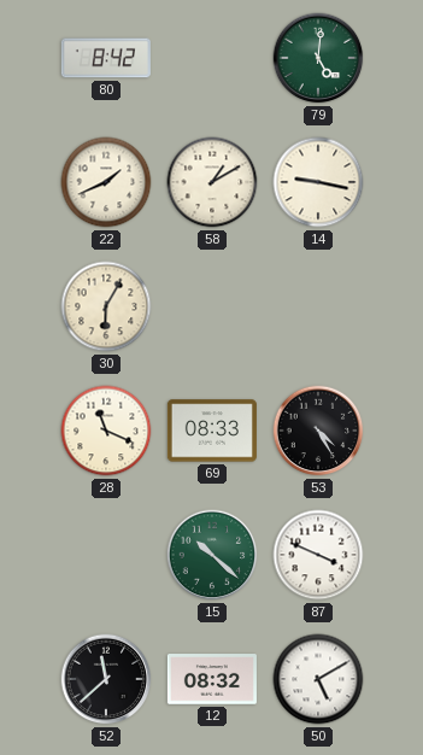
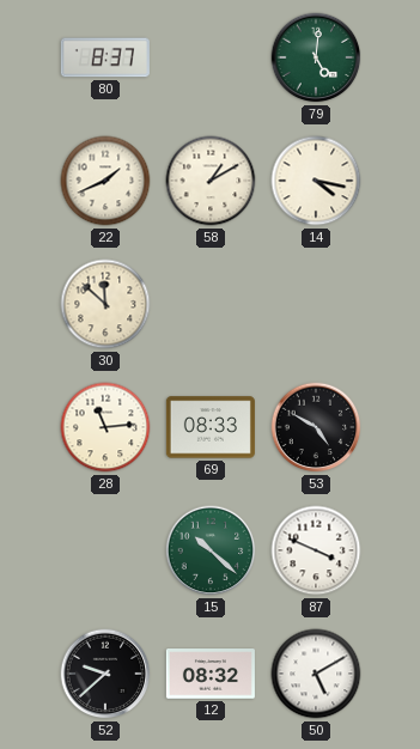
80: 8:42 -> 8:37 (105, 57)
14: 9:17 -> 4:17 (316, 181)
30: 6:05 -> 11:52 (105, 304)
28: 11:19 -> 11:14 (105, 427)
53: 4:25 -> 4:50 (316, 427)
52: 11:38 -> 9:38 (105, 674)
